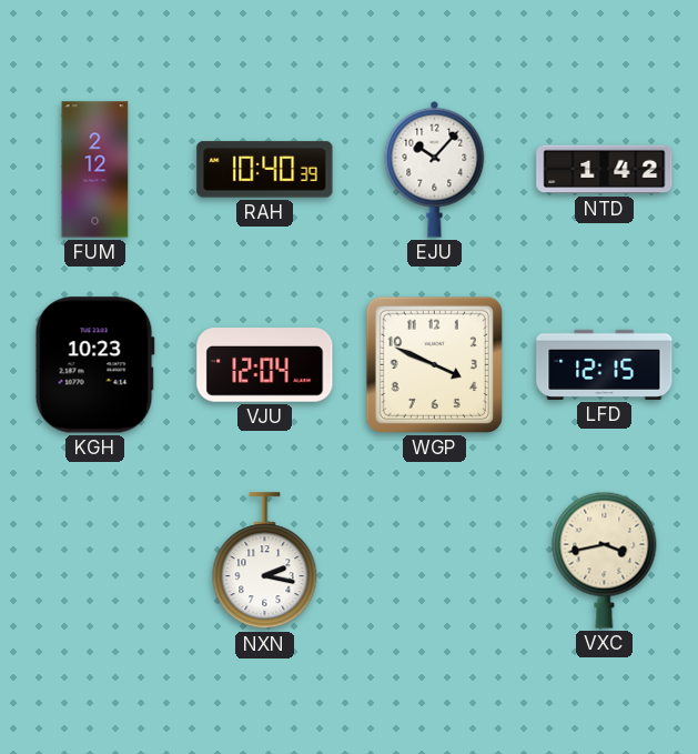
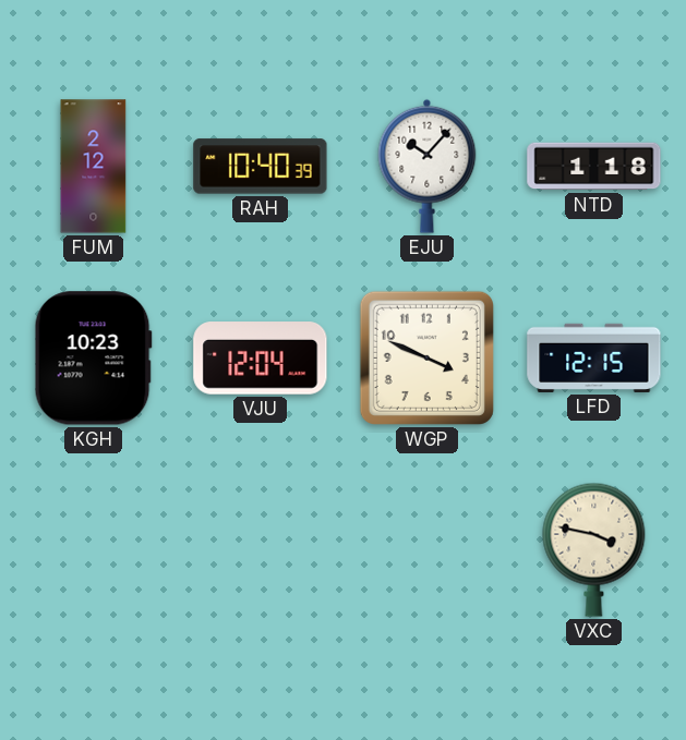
NTD: 1:42 -> 1:18 (594, 167)
NXN: 2:17 -> none (265, 561)
VXC: 3:43 -> 3:47 (594, 549)
